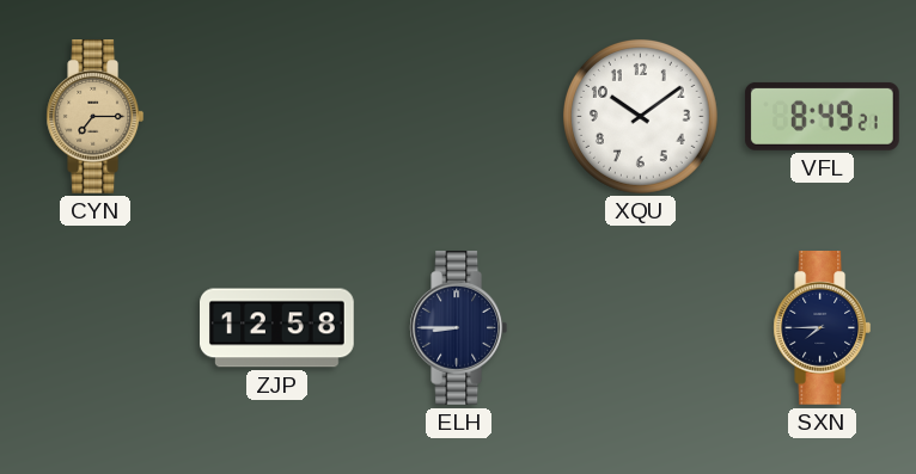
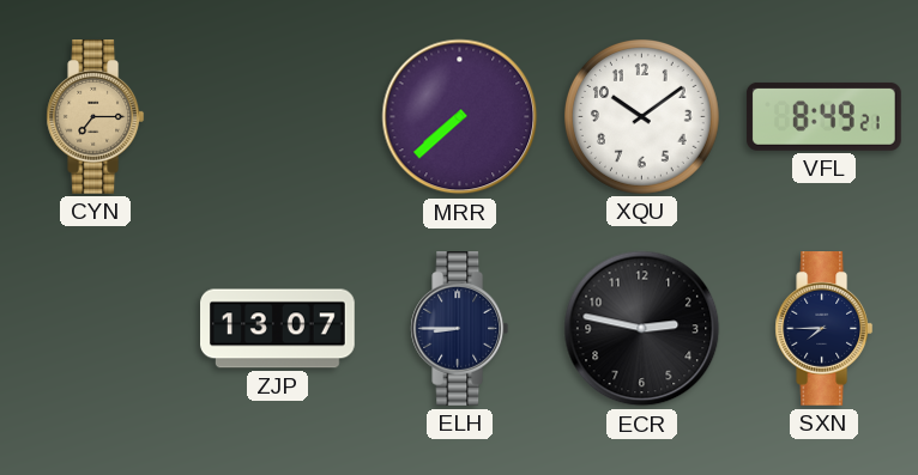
MRR: none -> 7:38 (460, 117)
ZJP: 12:58 -> 13:07 (278, 329)
ECR: none -> 2:47 (642, 329)
